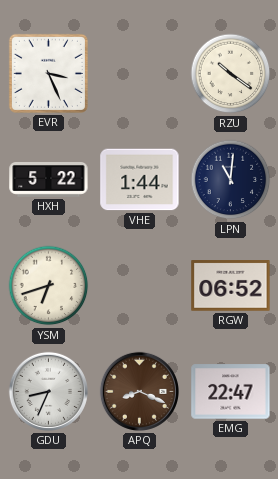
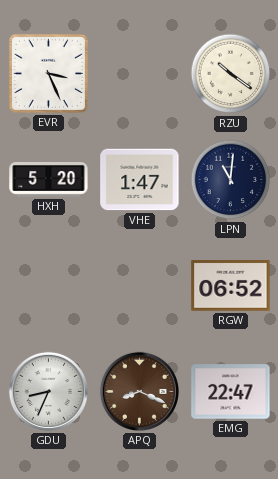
HXH: 5:22 -> 5:20 (49, 180)
VHE: 1:44 -> 1:47 (140, 180)
YSM: 6:42 -> none (49, 286)
